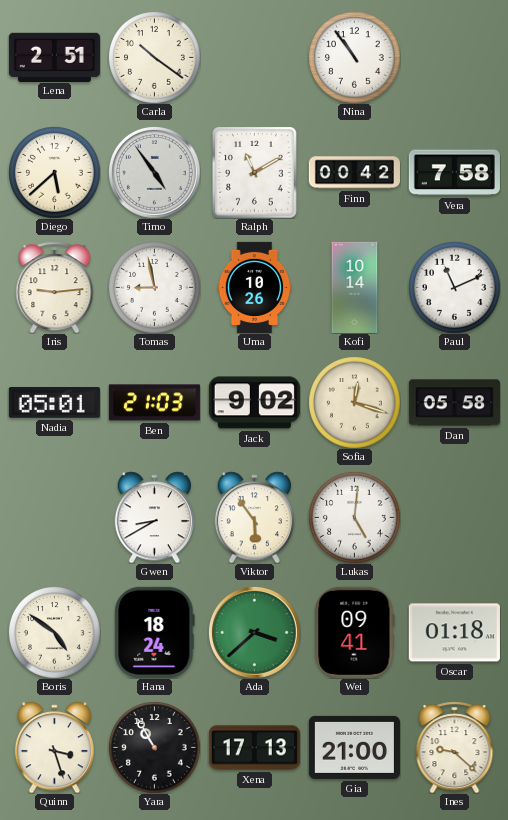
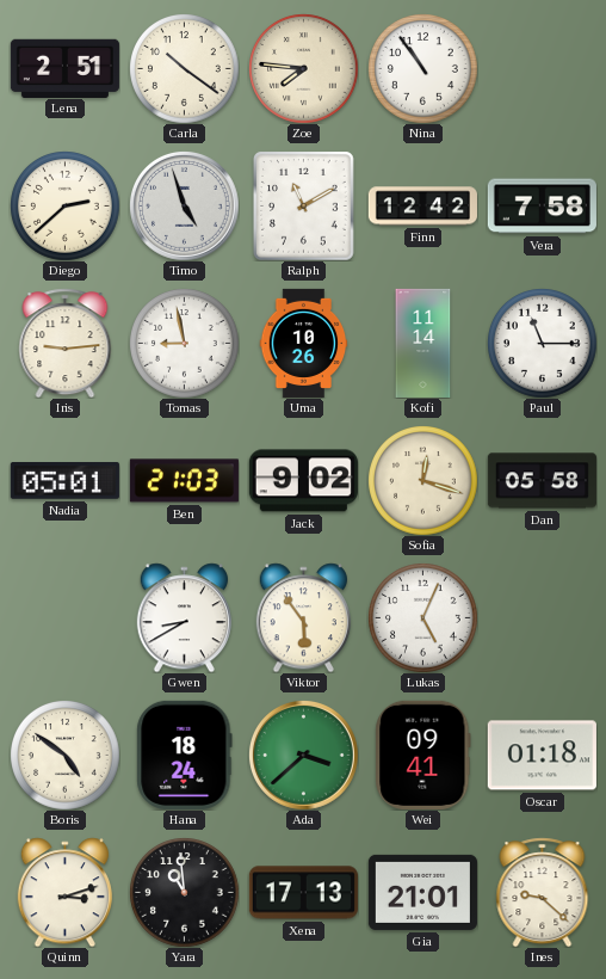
Zoe: none -> 7:46 (304, 69)
Diego: 5:38 -> 2:38 (66, 207)
Timo: 4:54 -> 4:57 (184, 205)
Finn: 00:42 -> 12:42 (422, 207)
Kofi: 10:14 -> 11:14 (423, 343)
Paul: 11:11 -> 11:15 (543, 344)
Lukas: 5:01 -> 5:04 (423, 618)
Quinn: 3:27 -> 3:12 (64, 892)
Yara: 10:55 -> 10:59 (185, 893)
Gia: 21:00 -> 21:01 (422, 892)
